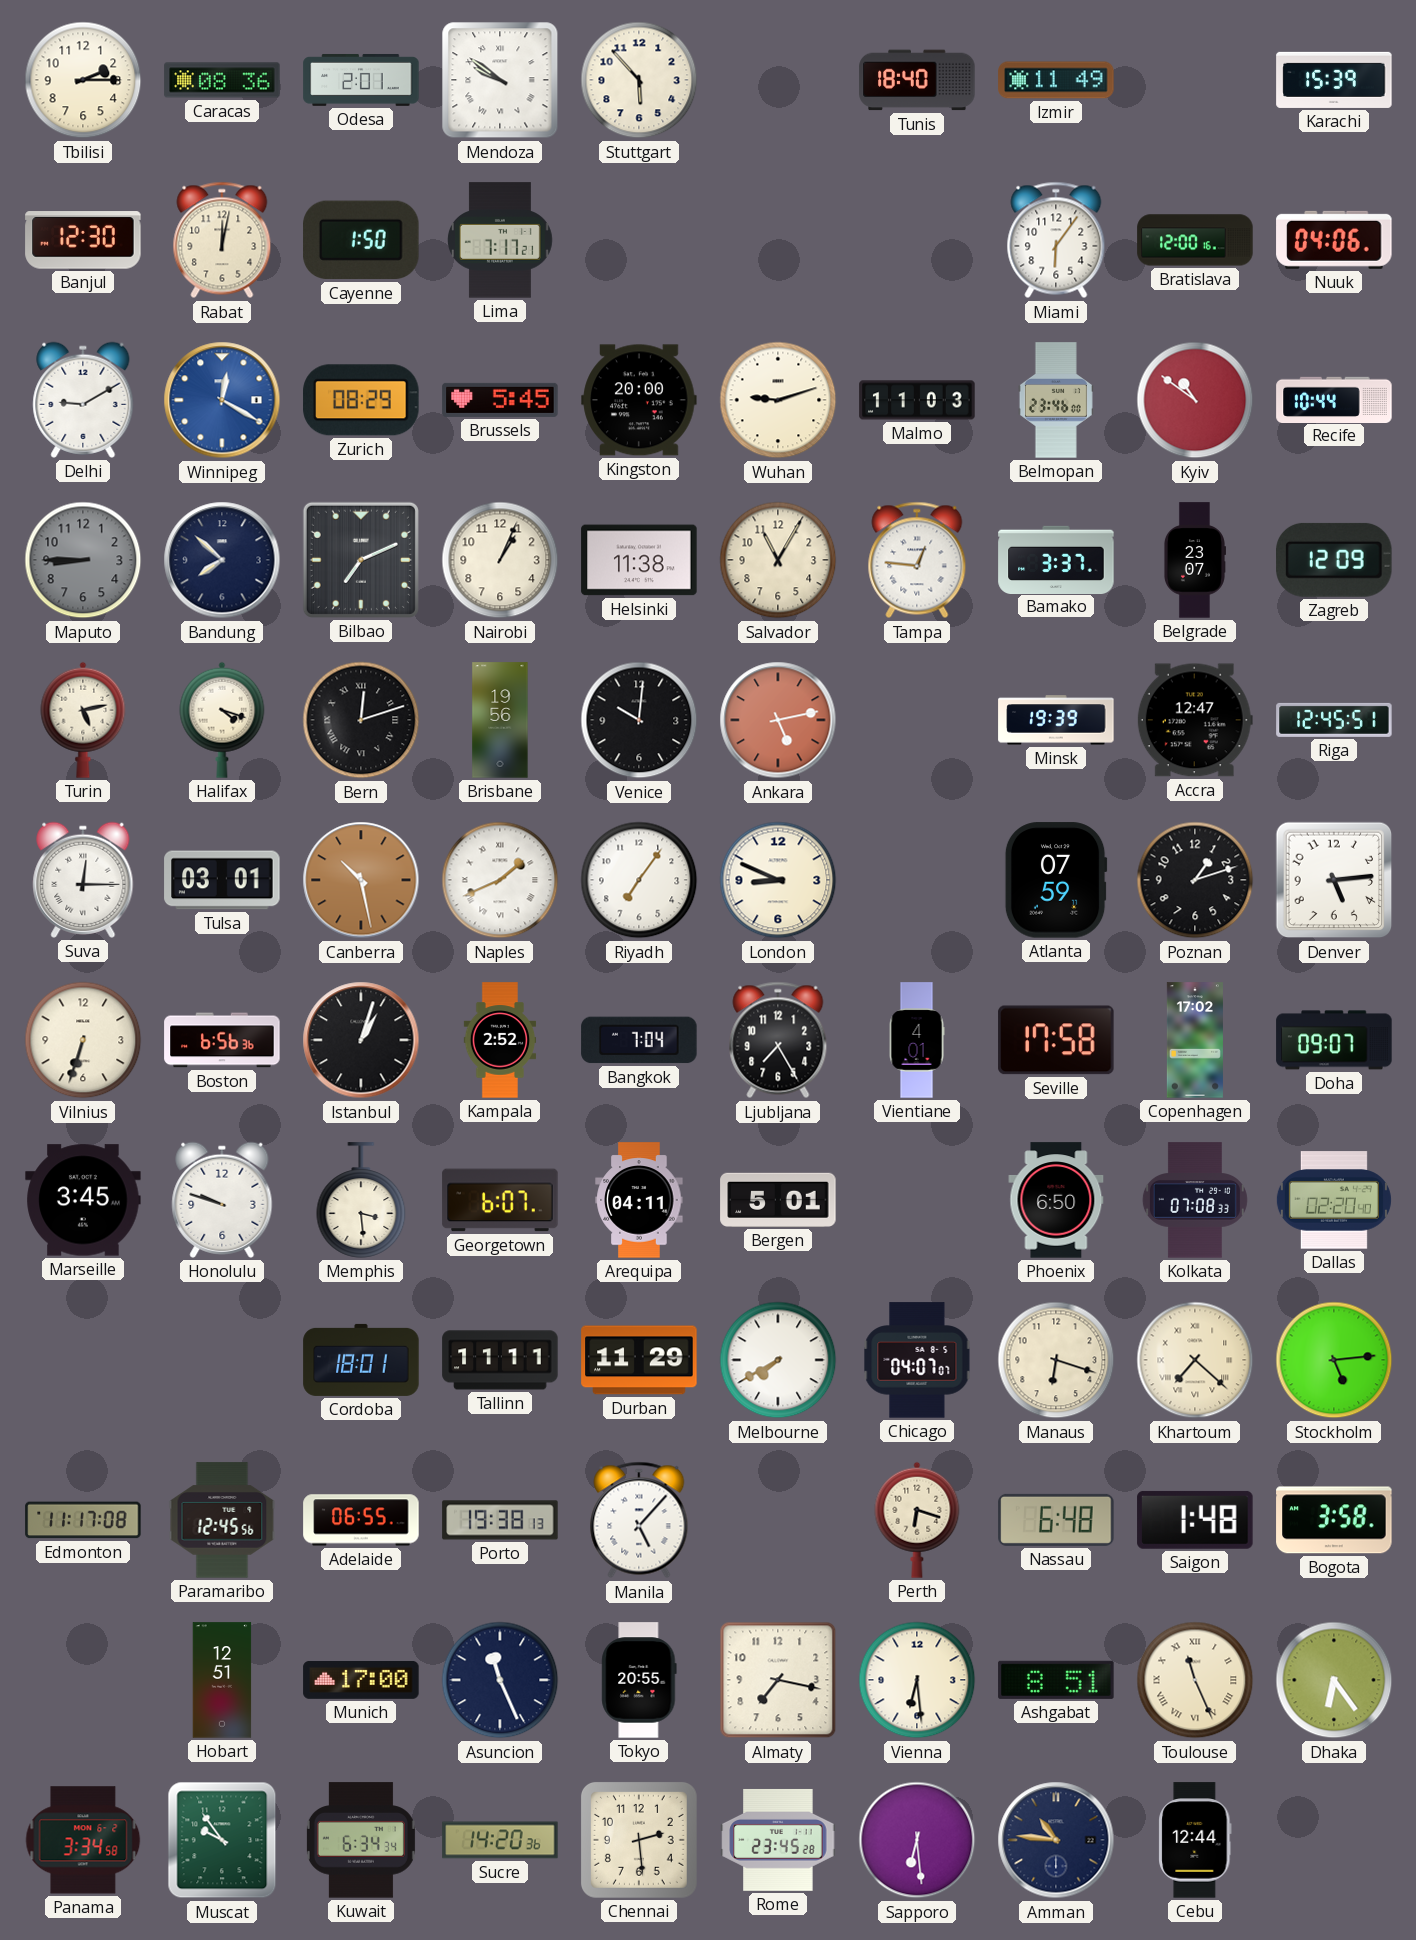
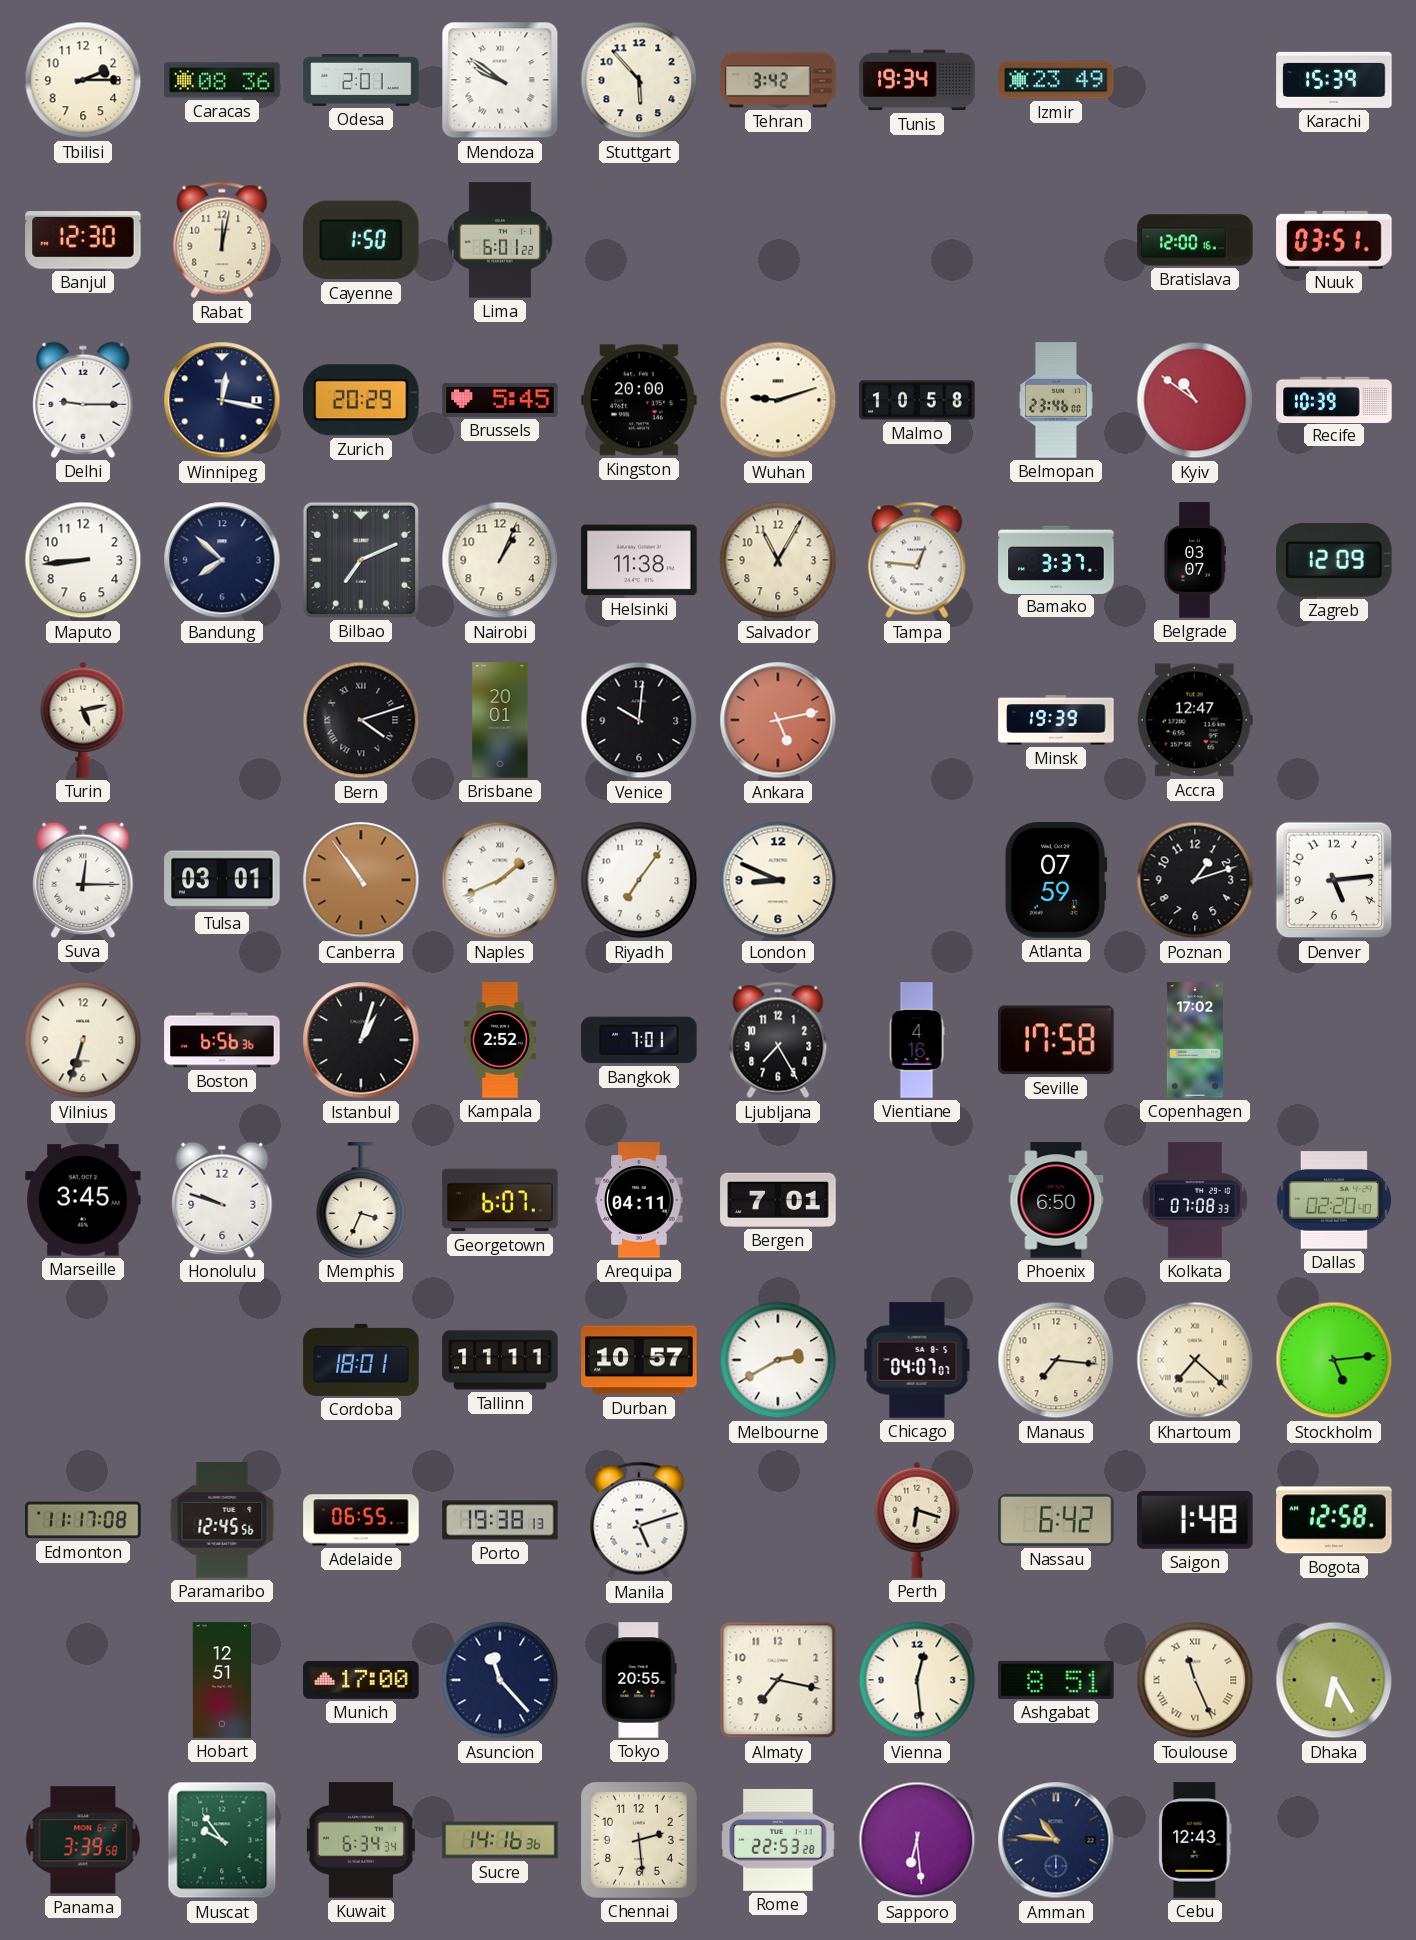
Tehran: none -> 3:42 (778, 80)
Tunis: 18:40 -> 19:34 (917, 80)
Izmir: 11:49 -> 23:49 (1056, 80)
Lima: 7:17 -> 6:01 (500, 240)
Miami: 6:06 -> none (1056, 240)
Nuuk: 04:06 -> 03:51 (1334, 240)
Delhi: 9:10 -> 9:15 (83, 400)
Winnipeg: 12:20 -> 12:17 (222, 400)
Winnipeg dial: blue -> navy (222, 400)
Zurich: 08:29 -> 20:29 (361, 400)
Malmo: 11:03 -> 10:58 (917, 400)
Recife: 10:44 -> 10:39 (1334, 399)
Maputo: 8:45 -> 8:44 (83, 560)
Maputo dial: grey -> white (83, 560)
Belgrade: 23:07 -> 03:07 (1194, 560)
Halifax: 4:18 -> none (222, 720)
Bern: 12:12 -> 4:12 (361, 720)
Brisbane: 19:56 -> 20:01 (500, 720)
Riga: 12:45 -> none (1334, 720)
Canberra: 10:28 -> 10:54 (361, 880)
Bangkok: 7:04 -> 7:01 (639, 1040)
Vientiane: 4:01 -> 4:16 (917, 1040)
Doha: 09:07 -> none (1334, 1040)
Memphis: 3:29 -> 3:34 (361, 1200)
Bergen: 5:01 -> 7:01 (778, 1200)
Durban: 11:29 -> 10:57 (639, 1360)
Melbourne: 7:40 -> 2:40 (778, 1360)
Manaus: 6:18 -> 7:16 (1056, 1360)
Manila: 5:07 -> 5:12 (639, 1520)
Nassau: 6:48 -> 6:42 (1056, 1520)
Bogota: 3:58 -> 12:58 (1334, 1520)
Asuncion: 11:26 -> 11:23 (500, 1680)
Vienna: 6:29 -> 12:29 (917, 1680)
Dhaka: 6:24 -> 6:25 (1334, 1680)
Panama: 3:34 -> 3:39 (83, 1840)
Sucre: 14:20 -> 14:16 (500, 1840)
Rome: 23:45 -> 22:53 (778, 1840)
Cebu: 12:44 -> 12:43 (1195, 1840)
